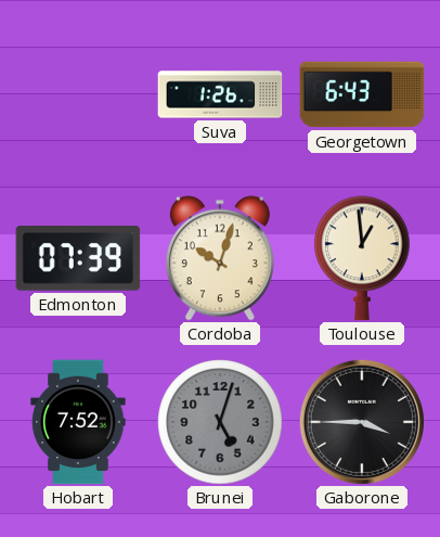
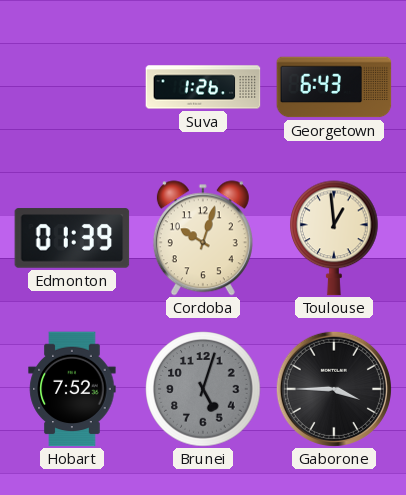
Edmonton: 07:39 -> 01:39 (72, 238)
